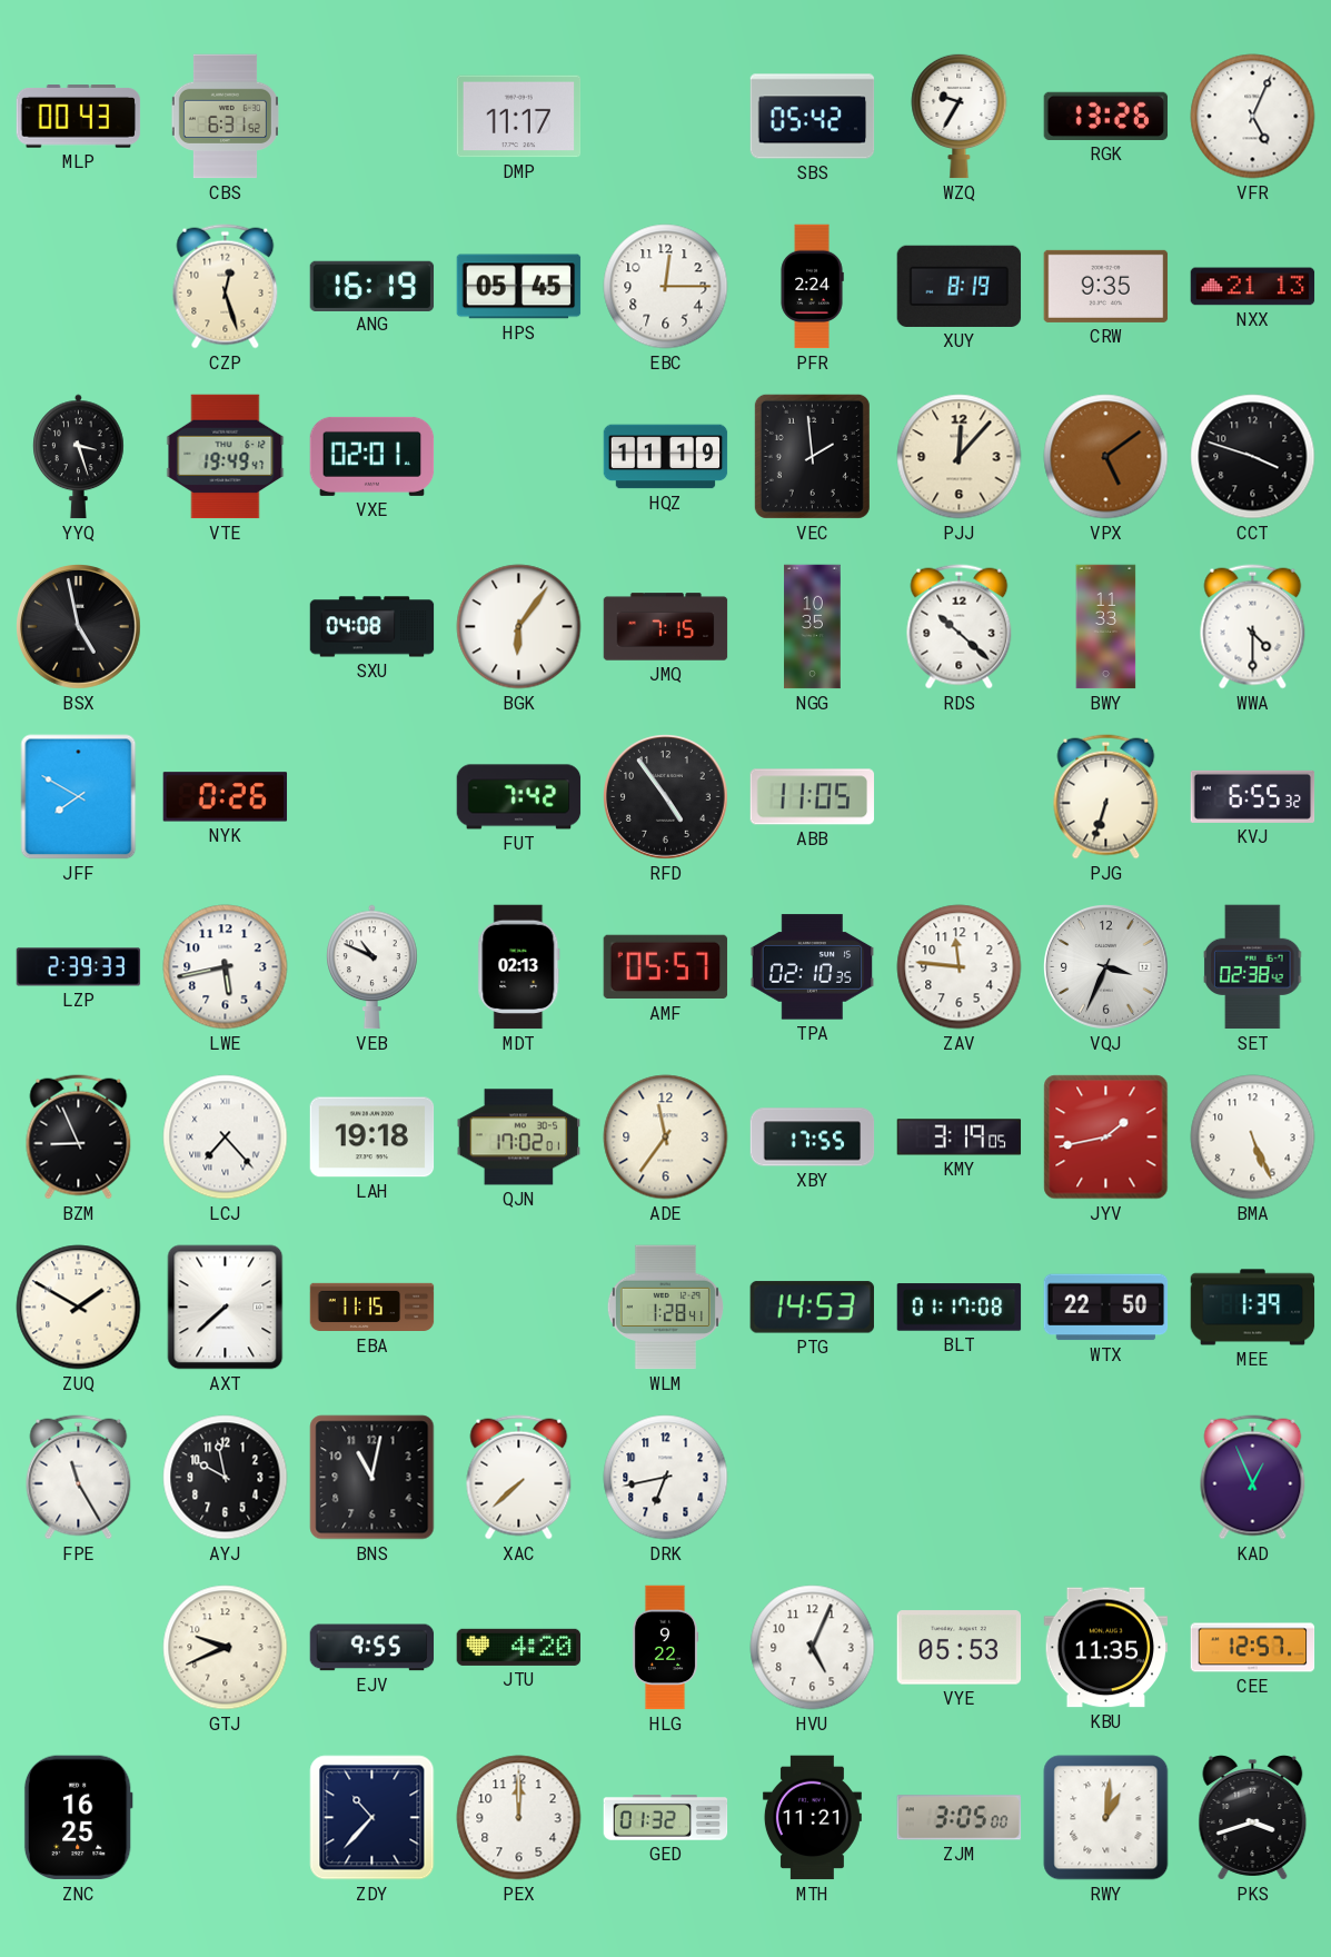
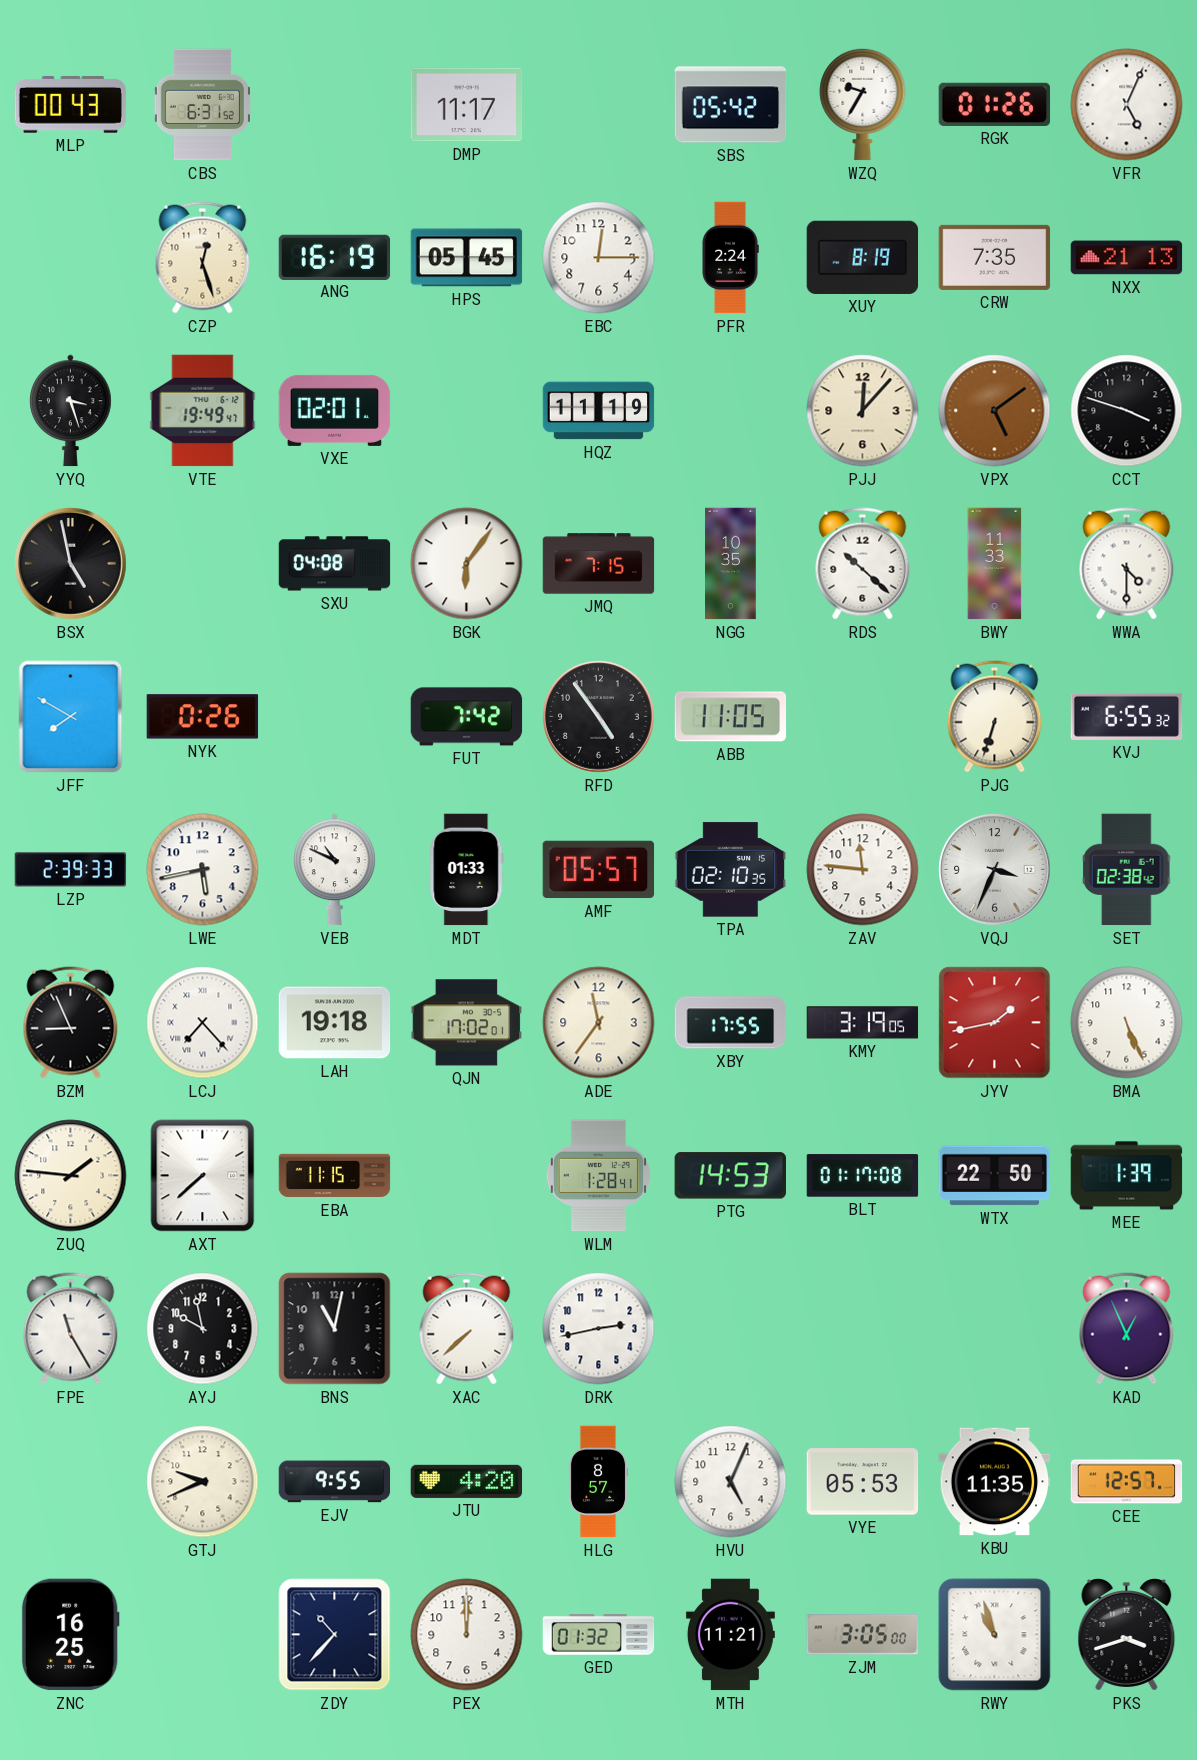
RGK: 13:26 -> 01:26 (995, 104)
CRW: 9:35 -> 7:35 (995, 257)
VEC: 1:59 -> none (812, 456)
MDT: 02:13 -> 01:33 (467, 870)
ZUQ: 1:50 -> 1:46 (71, 1176)
DRK: 6:43 -> 2:43 (599, 1329)
HLG: 9:22 -> 8:57 (598, 1482)
RWY: 1:01 -> 10:57 (995, 1635)
